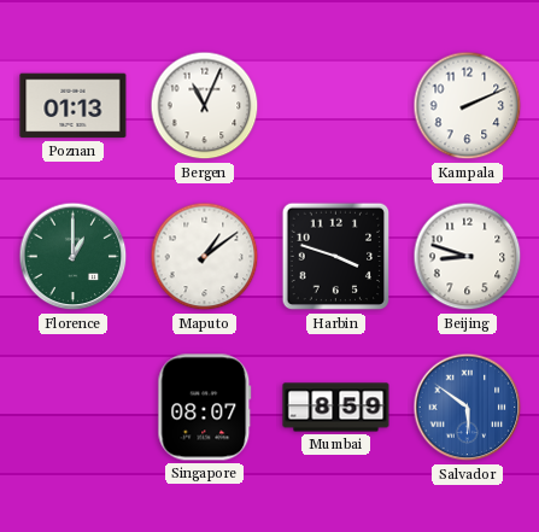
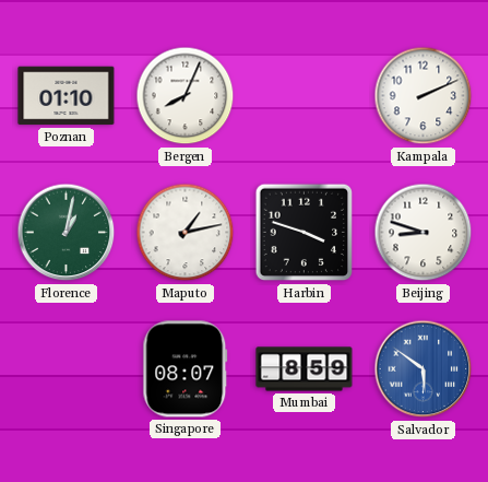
Poznan: 01:13 -> 01:10 (67, 96)
Bergen: 11:04 -> 8:04 (186, 96)
Florence: 1:00 -> 1:02 (67, 233)
Maputo: 1:09 -> 1:13 (186, 233)
